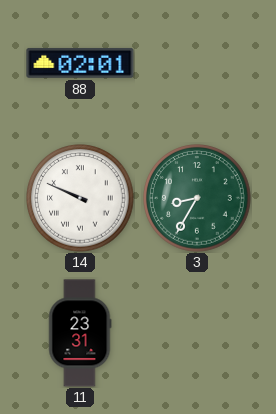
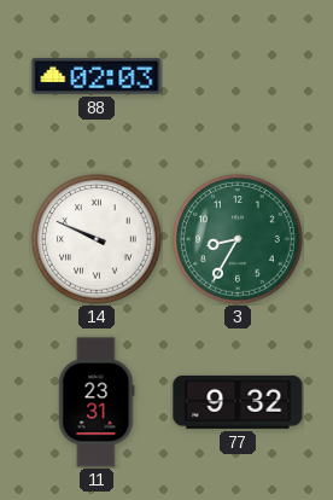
88: 02:01 -> 02:03 (97, 76)
77: none -> 9:32 (238, 402)
